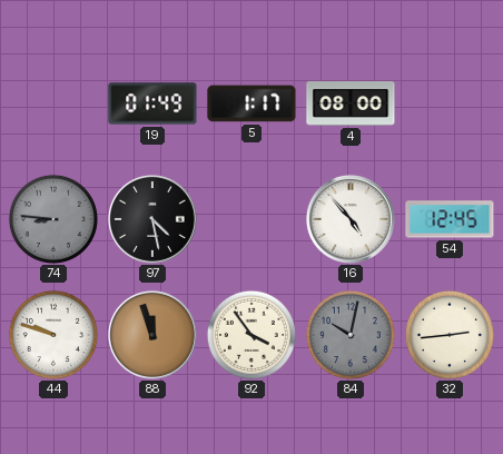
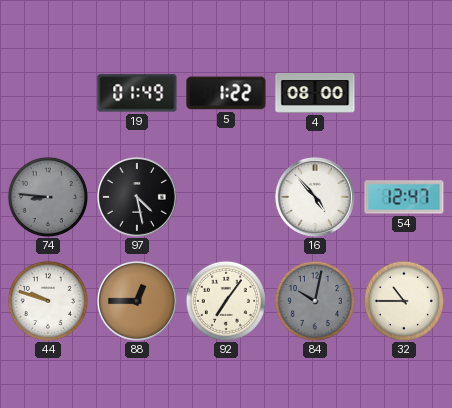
5: 1:17 -> 1:22 (226, 93)
54: 12:45 -> 12:47 (404, 197)
88: 11:57 -> 12:45 (137, 301)
92: 3:54 -> 7:06 (226, 301)
32: 2:44 -> 10:45 (404, 301)
